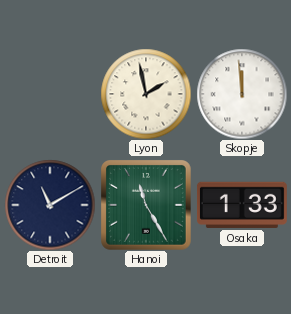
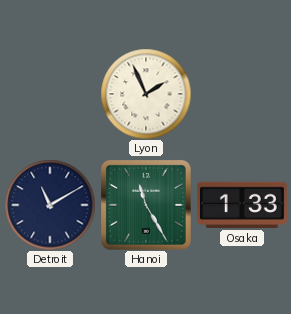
Lyon: 1:58 -> 1:56 (146, 94)
Skopje: 11:59 -> none (242, 94)
